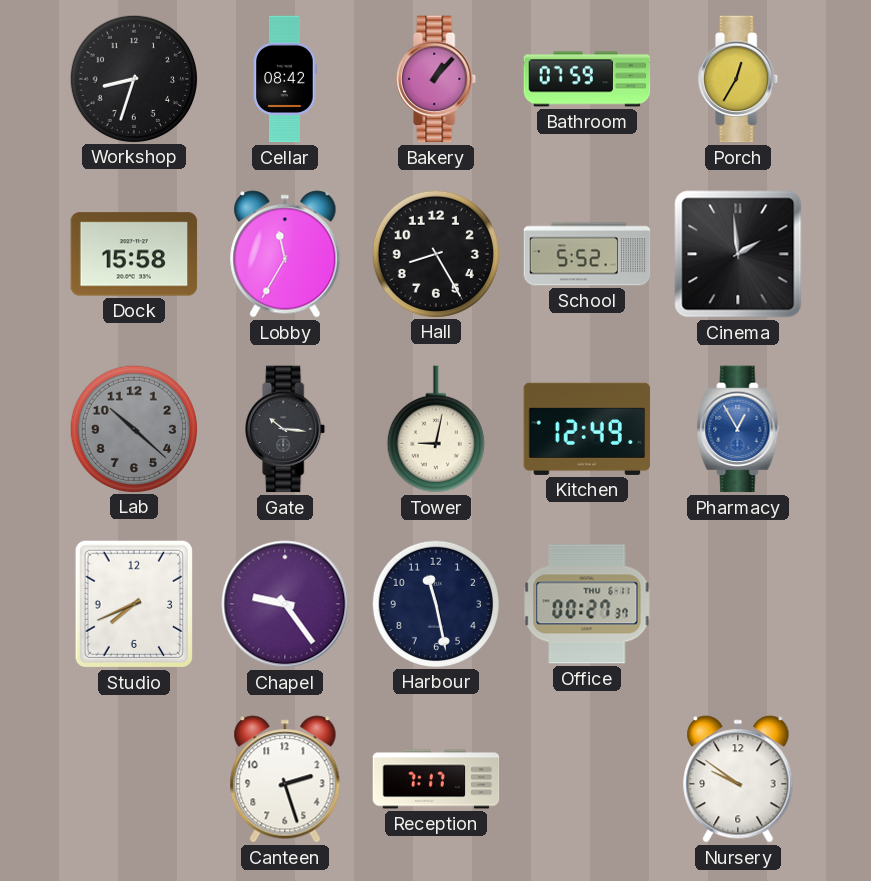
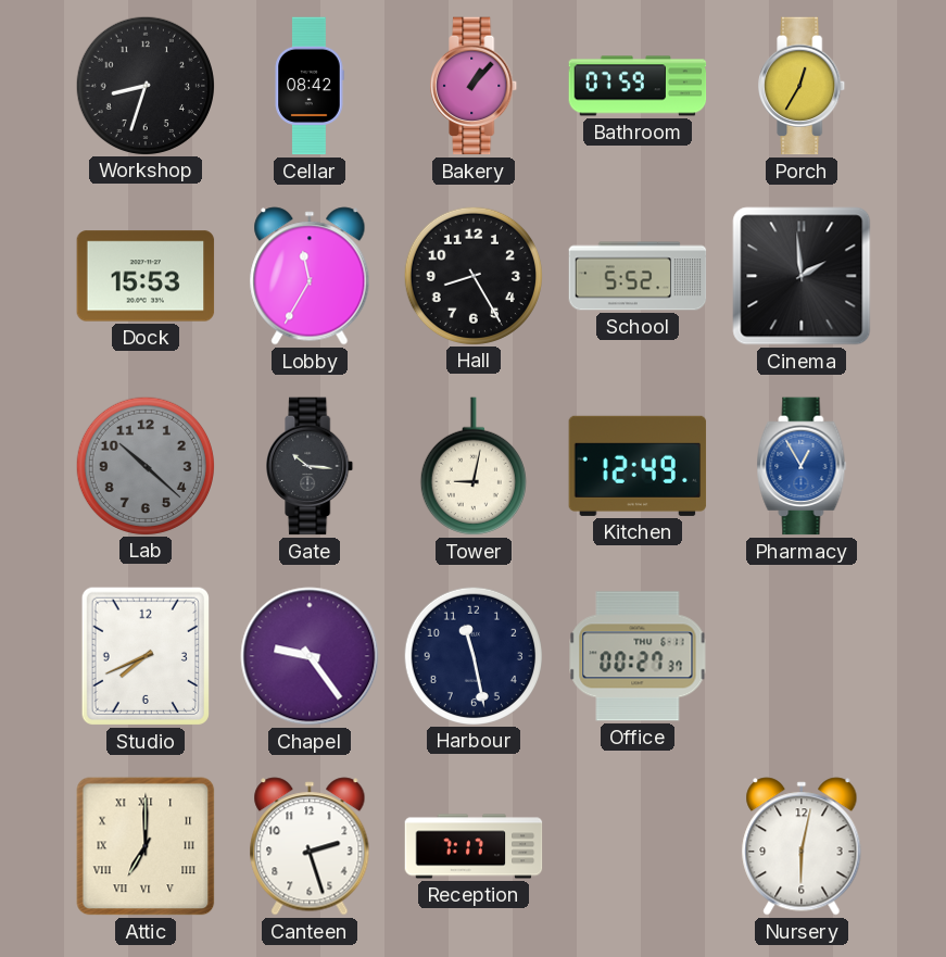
Dock: 15:58 -> 15:53 (146, 276)
Attic: none -> 7:00 (146, 846)
Nursery: 9:51 -> 6:02 (802, 846)
